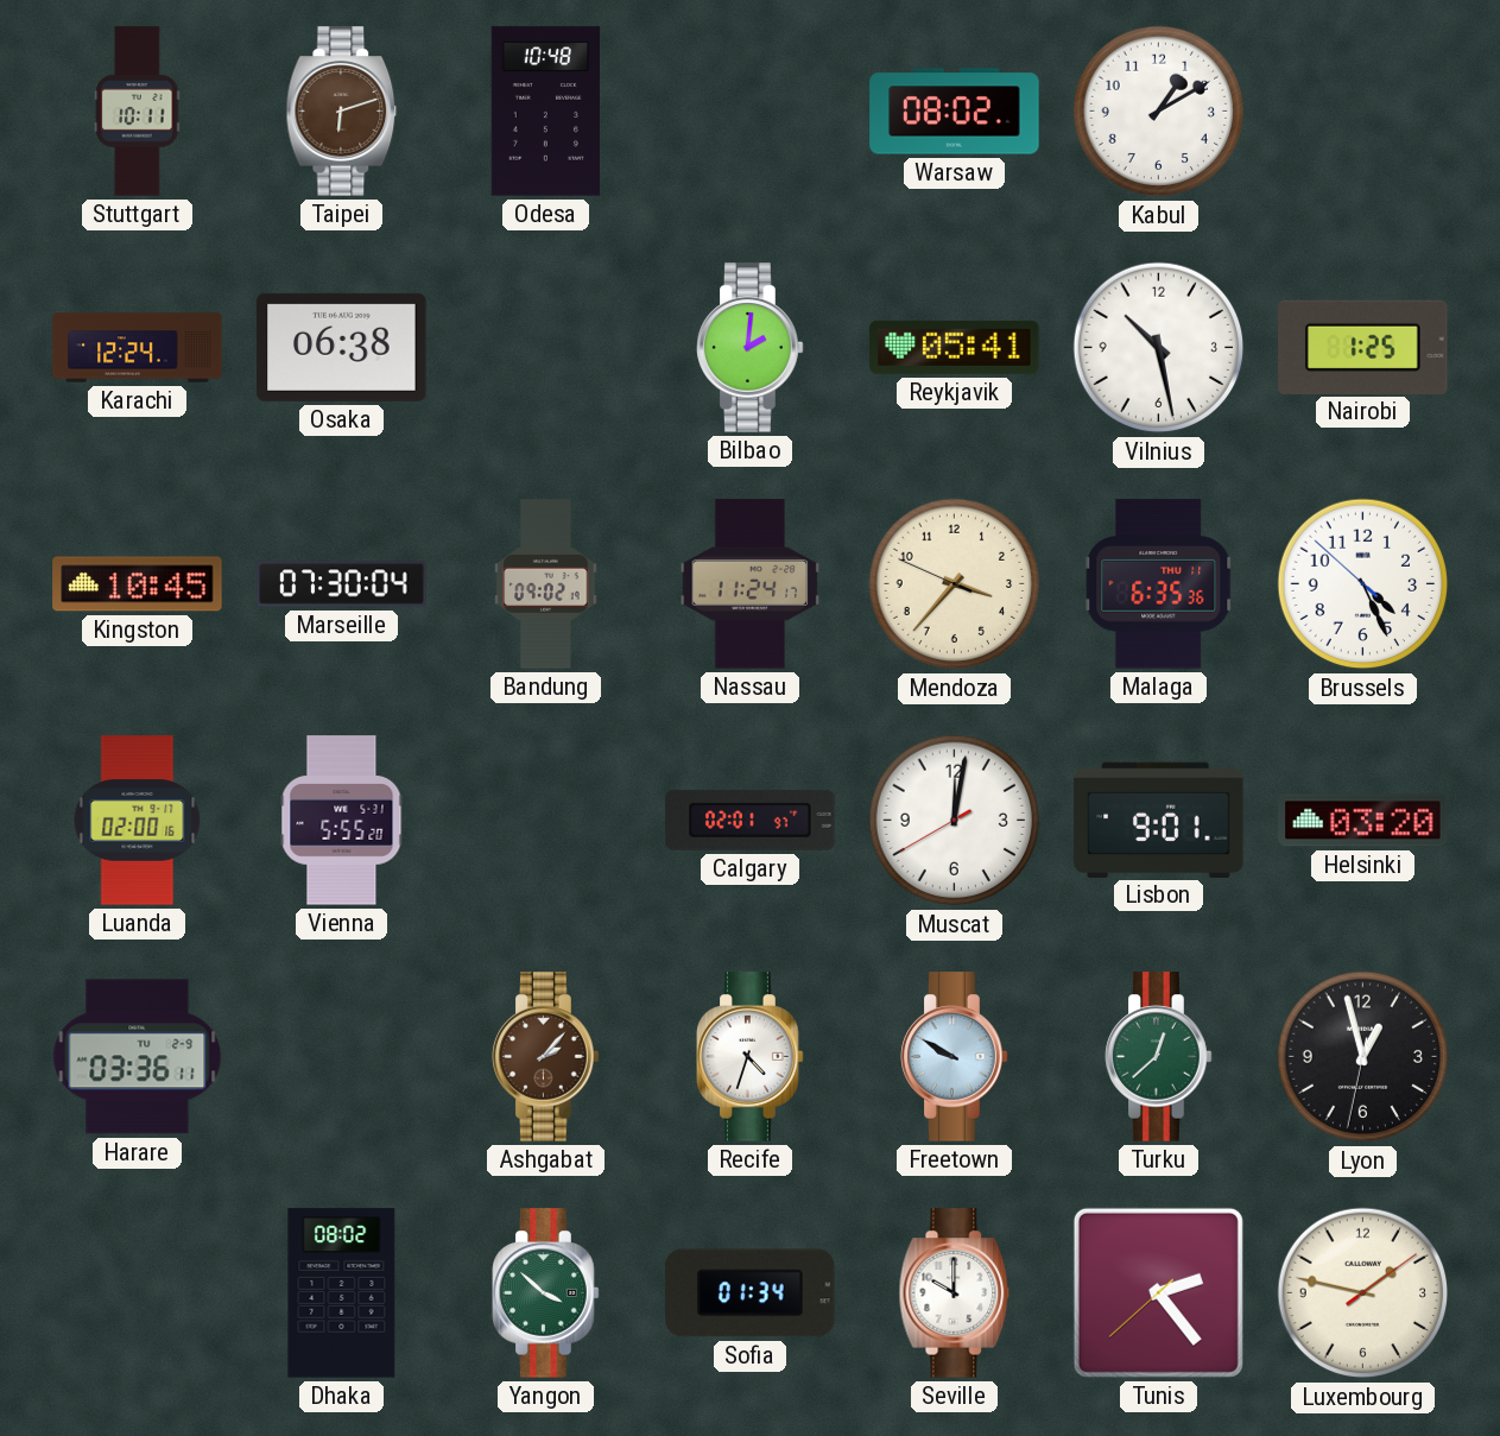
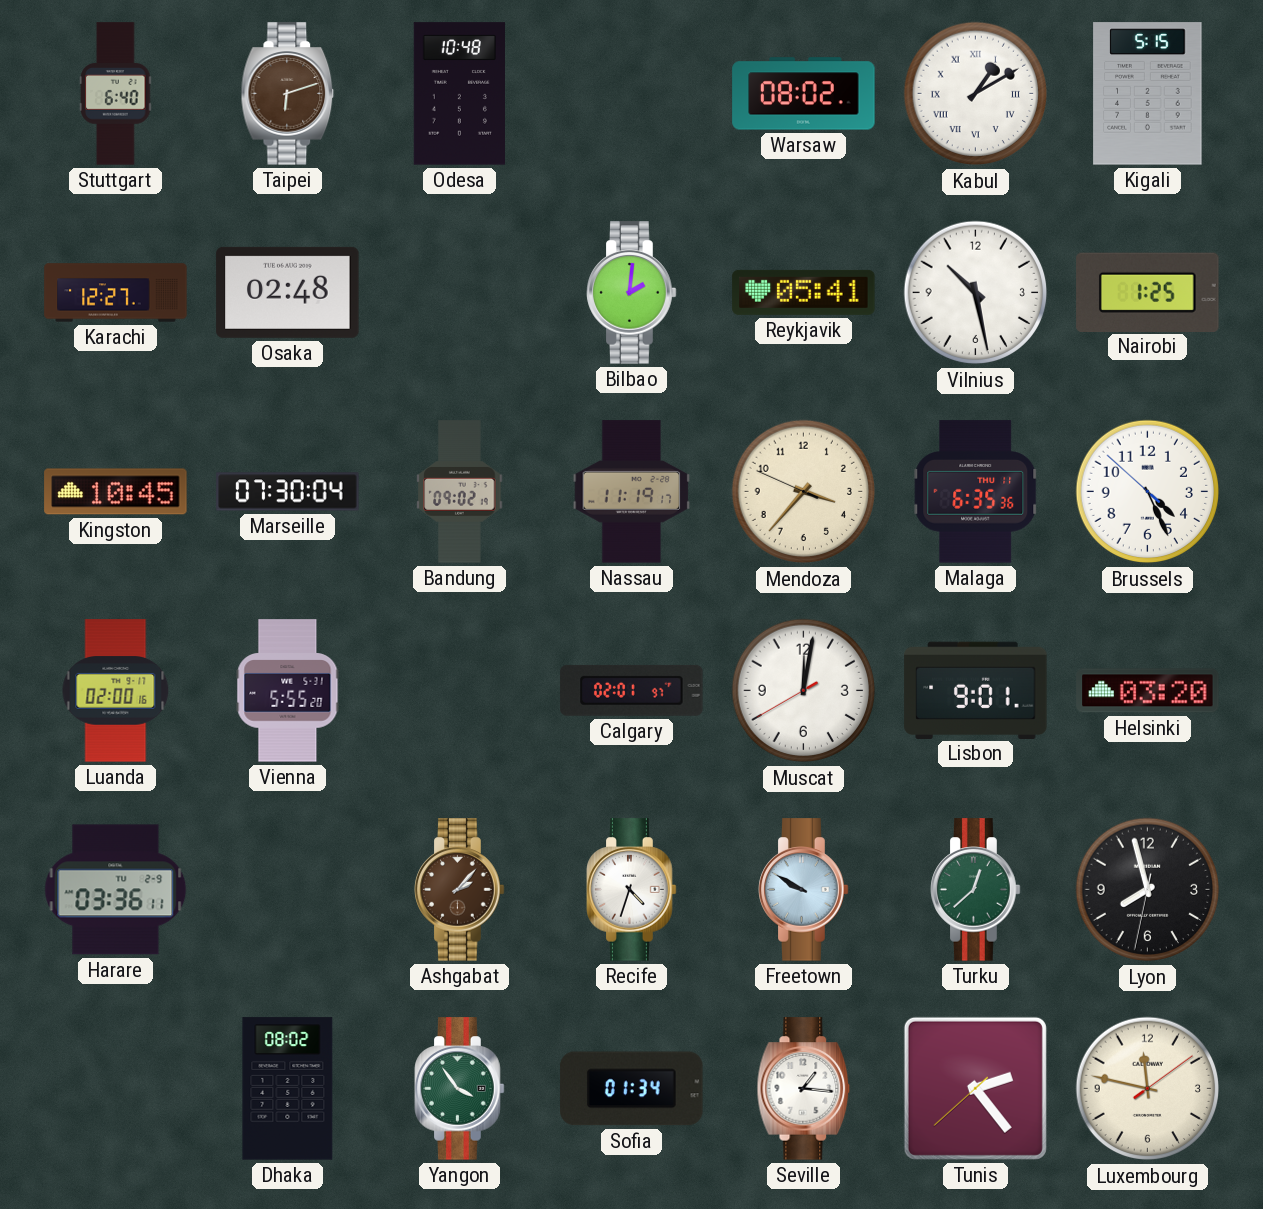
Stuttgart: 10:11 -> 6:40 (116, 94)
Kabul numerals: Arabic -> Roman (976, 94)
Kigali: none -> 5:15 (1148, 94)
Karachi: 12:24 -> 12:27 (116, 293)
Osaka: 06:38 -> 02:48 (288, 292)
Nassau: 11:24 -> 11:19 (632, 492)
Lyon: 12:57 -> 7:57 (1148, 890)
Yangon: 3:52 -> 3:54 (460, 1089)
Seville: 10:00 -> 1:16 (804, 1089)
Luxembourg: 1:47 -> 11:47 (1148, 1089)
